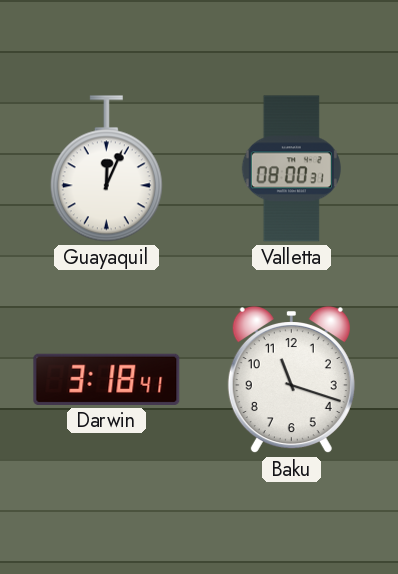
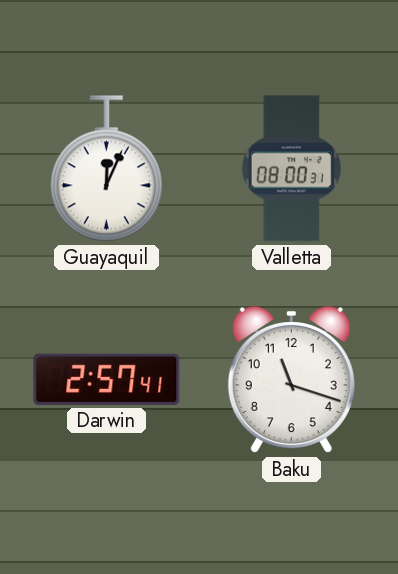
Darwin: 3:18 -> 2:57 (107, 379)
